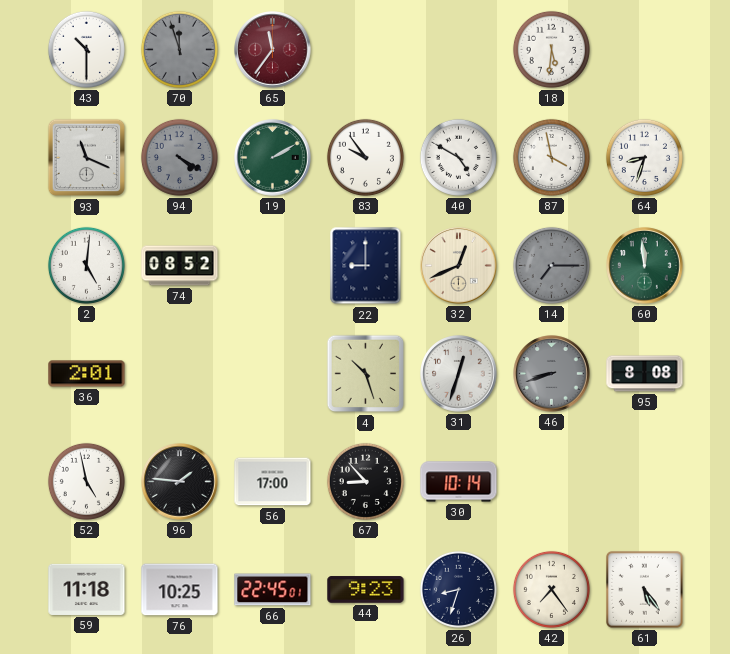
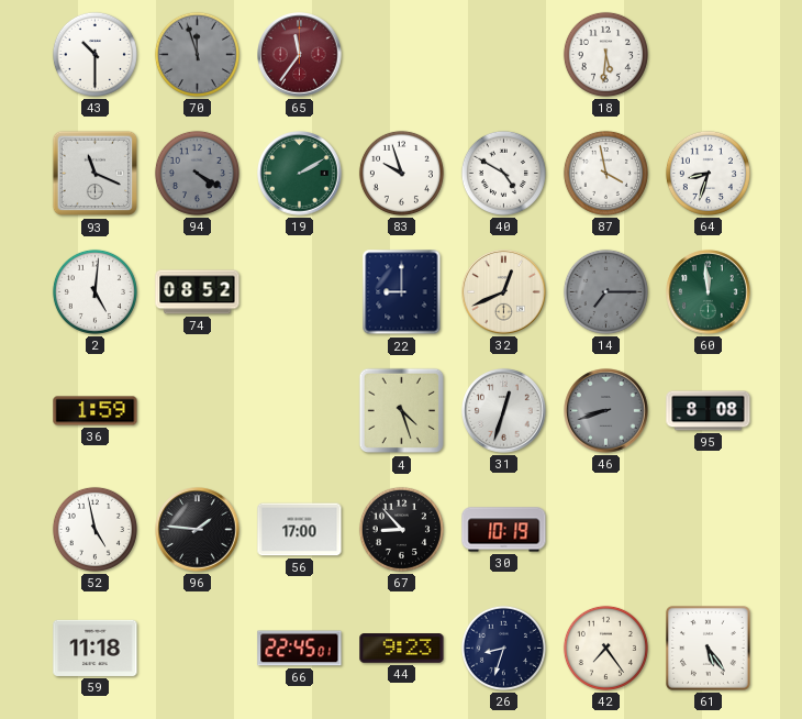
83: 9:54 -> 9:57 (401, 173)
36: 2:01 -> 1:59 (96, 411)
4: 10:27 -> 4:27 (402, 411)
30: 10:14 -> 10:19 (504, 530)
76: 10:25 -> none (180, 590)
